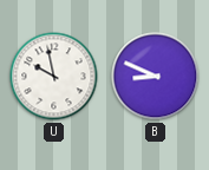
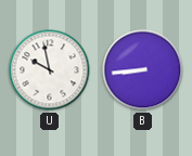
B: 8:49 -> 8:44 (143, 70)
